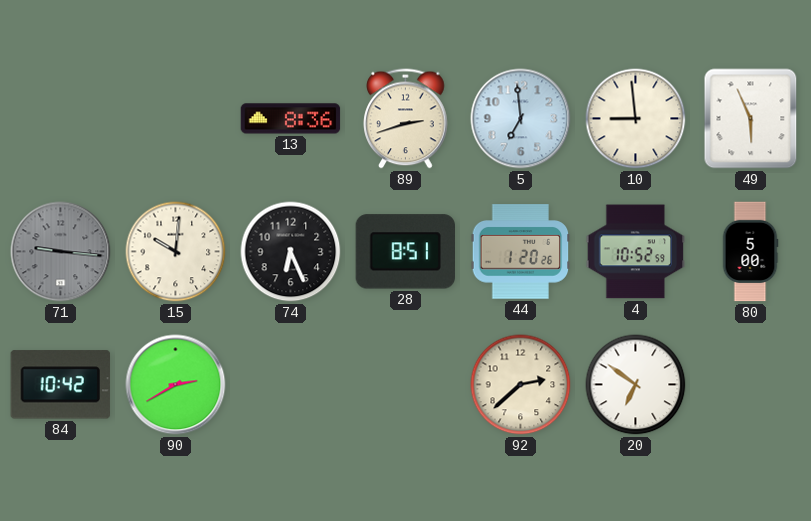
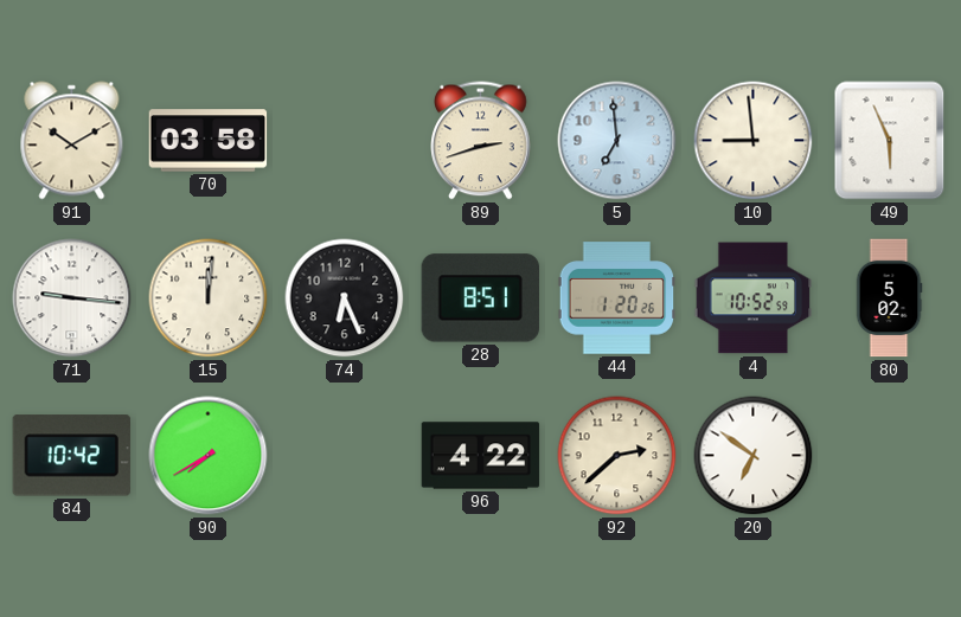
91: none -> 10:10 (72, 141)
70: none -> 03:58 (209, 141)
13: 8:36 -> none (291, 119)
71 dial: grey -> white (72, 298)
15: 10:01 -> 12:01 (209, 298)
80: 5:00 -> 5:02 (889, 298)
90: 2:40 -> 7:40 (209, 456)
96: none -> 4:22 (481, 456)
